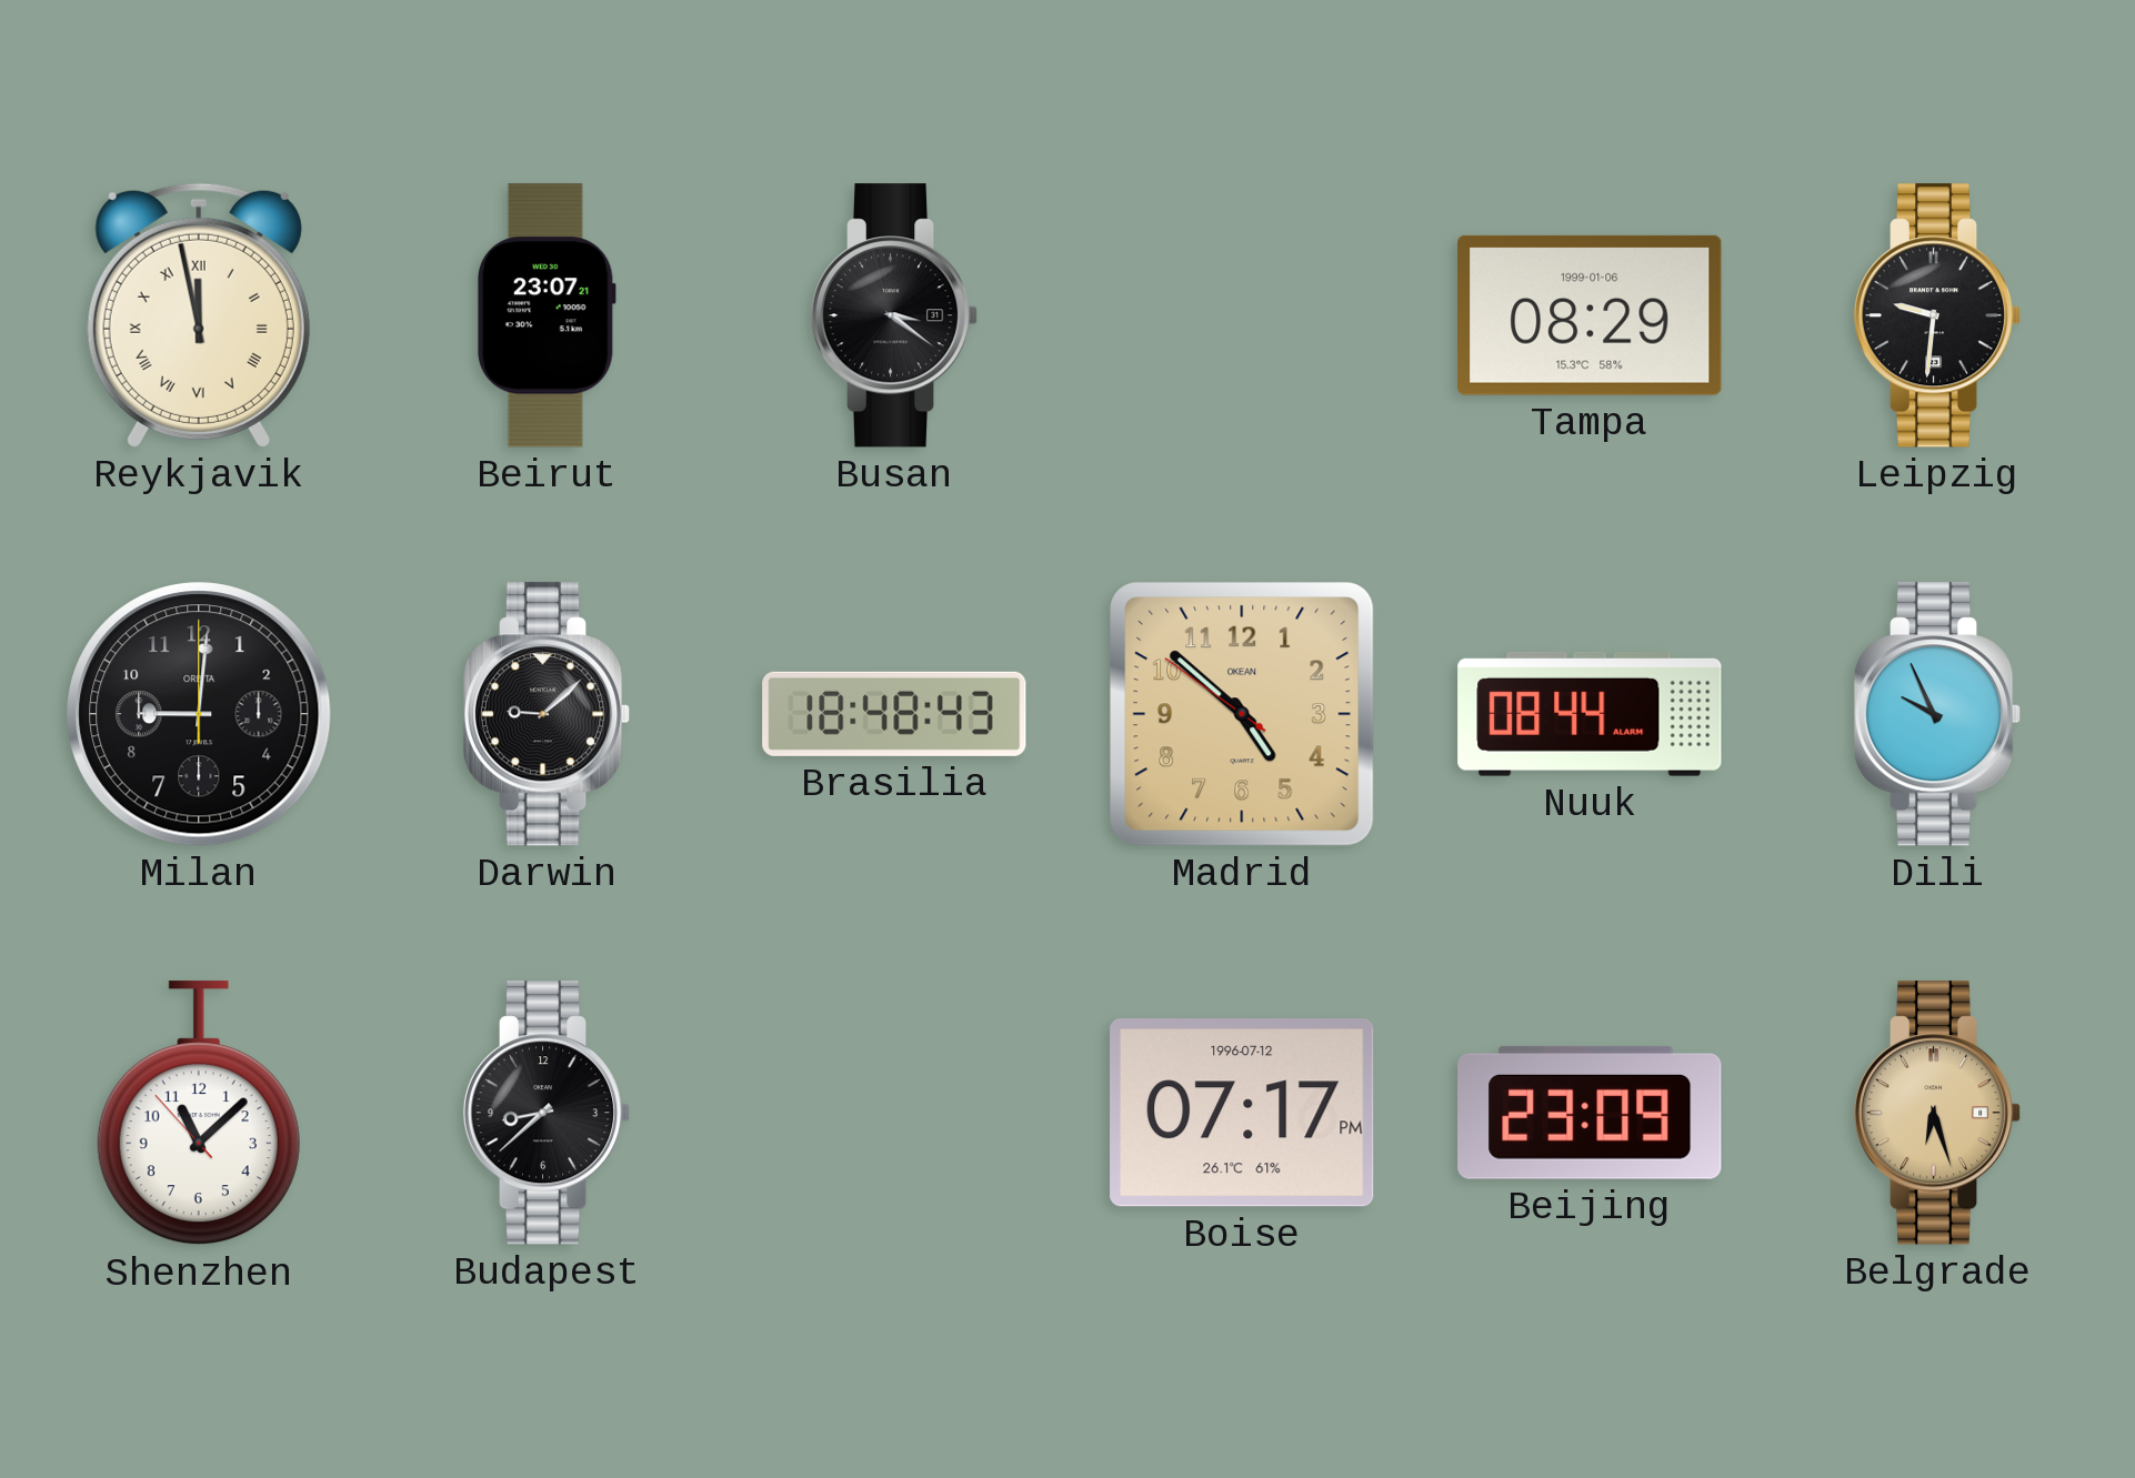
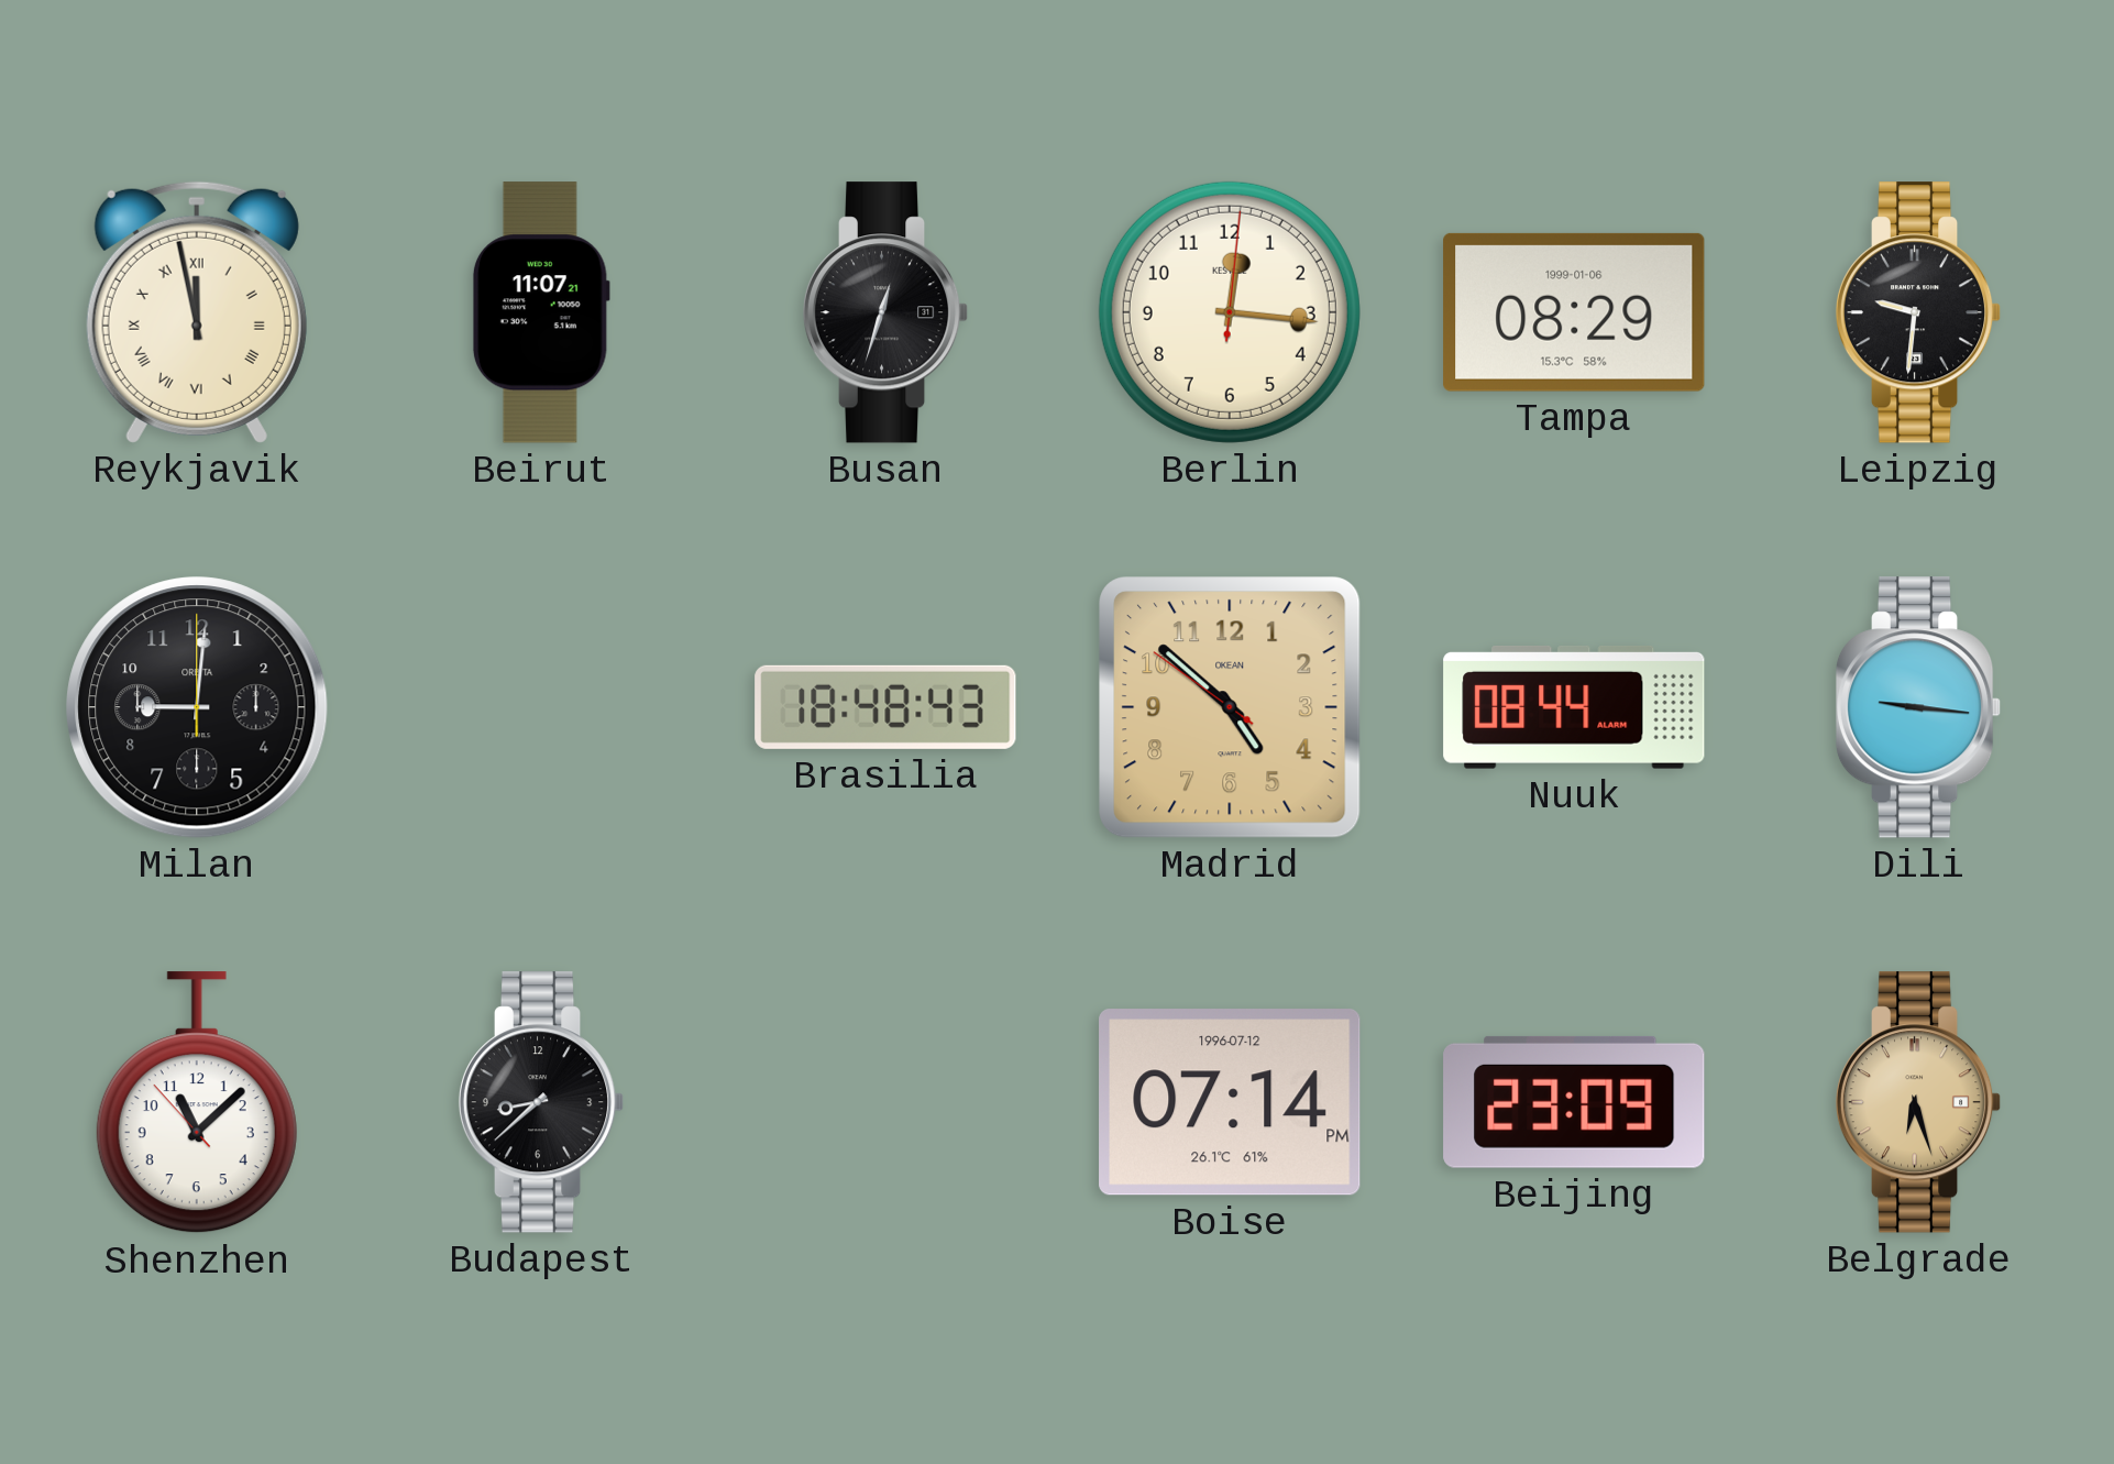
Beirut: 23:07 -> 11:07 (541, 312)
Busan: 3:21 -> 12:33 (885, 312)
Berlin: none -> 12:16 (1230, 312)
Darwin: 9:08 -> none (547, 714)
Dili: 9:56 -> 9:16 (1918, 707)
Boise: 07:17 -> 07:14 (1230, 1102)
